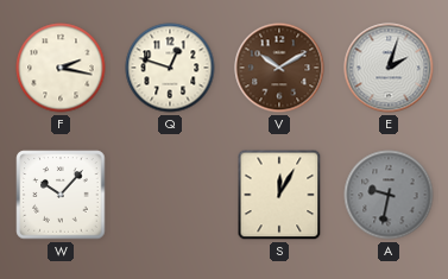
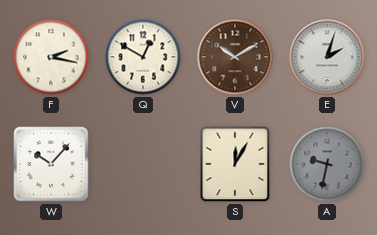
Q: 12:48 -> 12:50 (143, 57)
